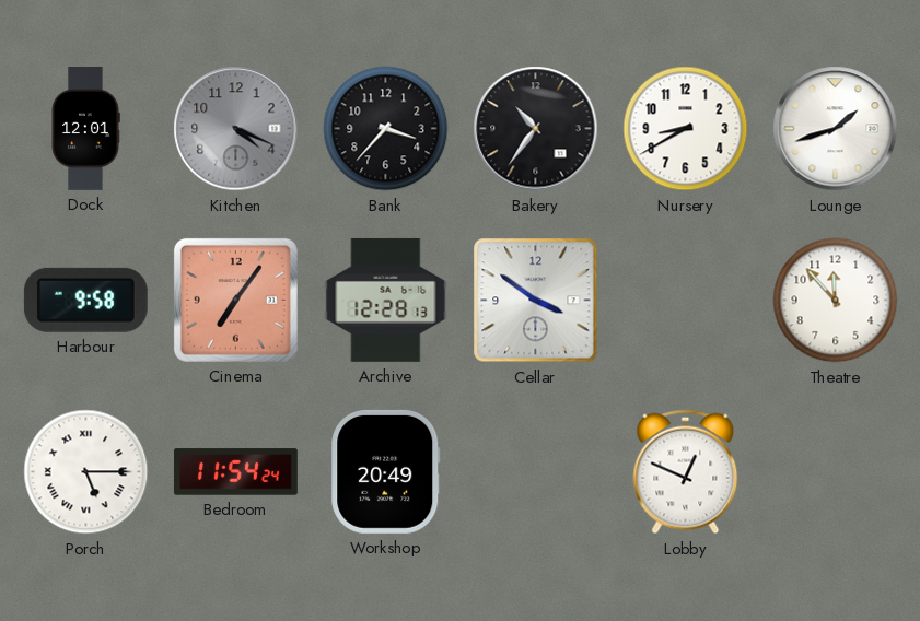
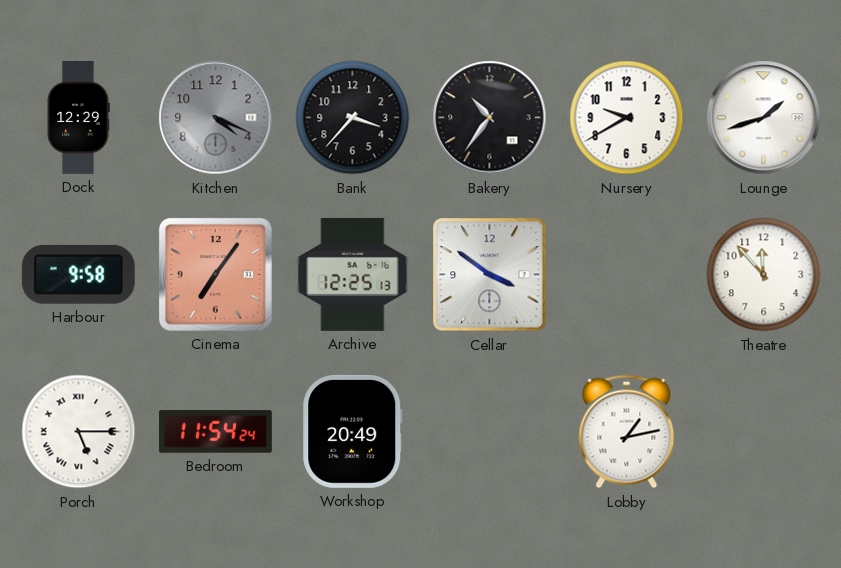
Dock: 12:01 -> 12:29 (78, 117)
Nursery: 8:40 -> 9:40 (627, 118)
Archive: 12:28 -> 12:25 (353, 274)
Lobby: 12:49 -> 1:13 (627, 432)
